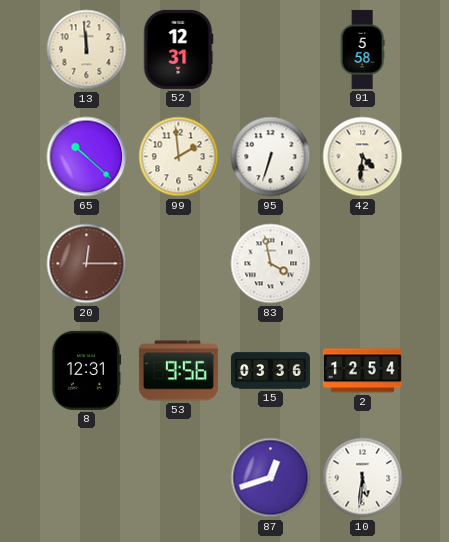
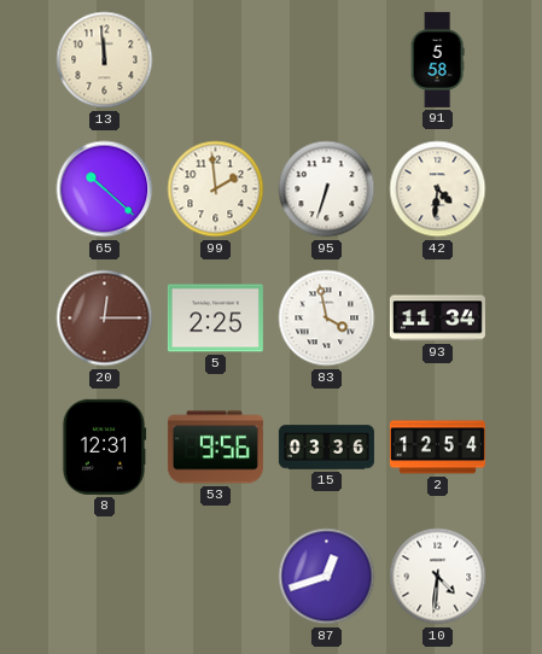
52: 12:31 -> none (178, 49)
5: none -> 2:25 (215, 319)
93: none -> 11:34 (437, 319)
10: 5:31 -> 4:31 (438, 577)
